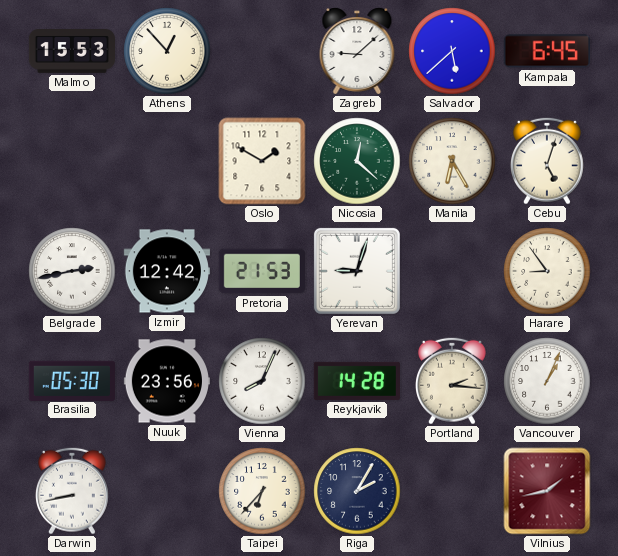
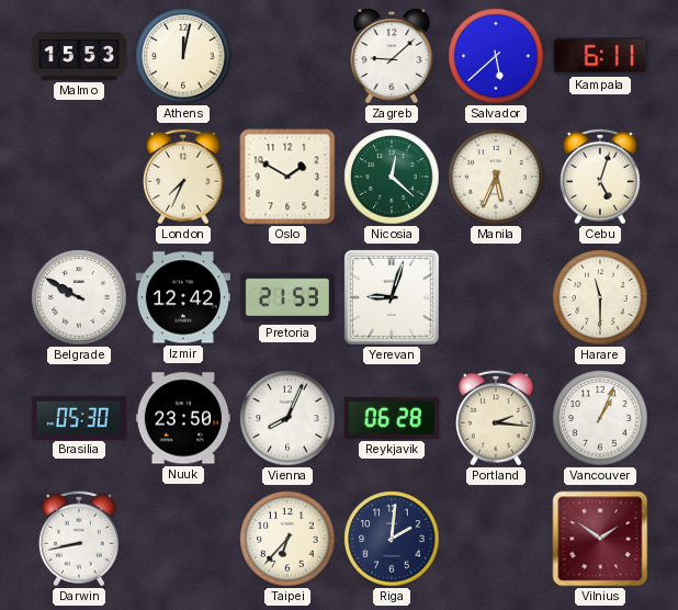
Athens: 12:53 -> 12:02 (183, 56)
Kampala: 6:45 -> 6:11 (600, 56)
London: none -> 7:34 (183, 177)
Manila: 6:25 -> 5:34 (496, 177)
Belgrade: 2:43 -> 9:50 (79, 297)
Harare: 8:54 -> 11:30 (600, 297)
Nuuk: 23:56 -> 23:50 (182, 418)
Reykjavik: 14:28 -> 06:28 (392, 418)
Riga: 2:05 -> 2:01 (392, 539)
Vilnius: 1:43 -> 1:51 (600, 539)
